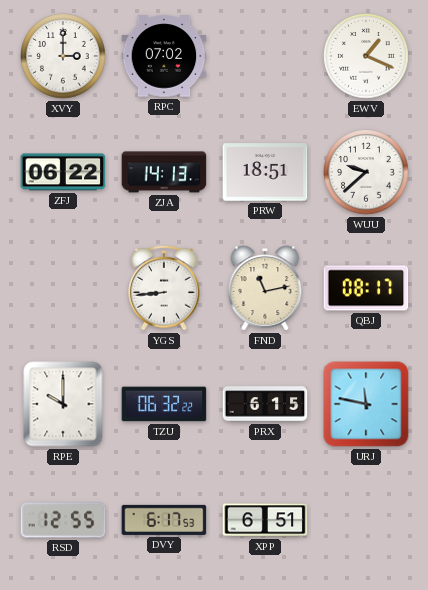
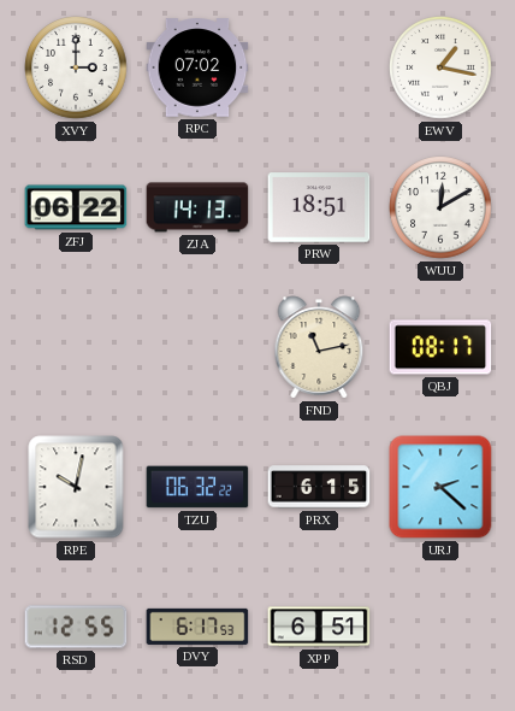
EWV: 1:19 -> 1:17 (440, 67)
WUU: 9:38 -> 12:10 (440, 207)
YGS: 8:44 -> none (164, 288)
RPE: 10:00 -> 10:02 (76, 487)
URJ: 11:47 -> 2:22 (440, 487)
